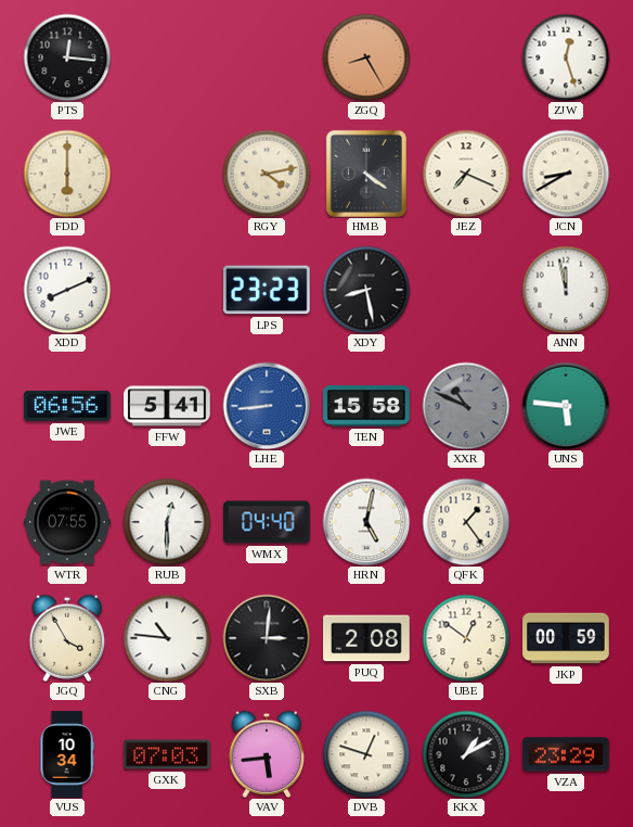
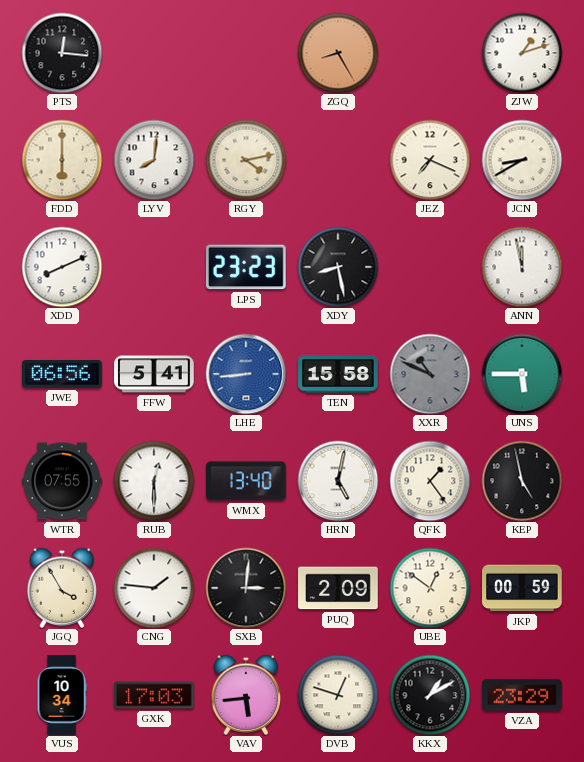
ZJW: 12:27 -> 1:12 (522, 53)
LYV: none -> 8:01 (154, 160)
HMB: 4:21 -> none (366, 174)
UNS: 5:46 -> 5:45 (522, 374)
WMX: 04:40 -> 13:40 (247, 481)
KEP: none -> 4:58 (522, 481)
CNG: 10:46 -> 1:46 (154, 588)
PUQ: 2:08 -> 2:09 (338, 588)
GXK: 07:03 -> 17:03 (154, 695)
